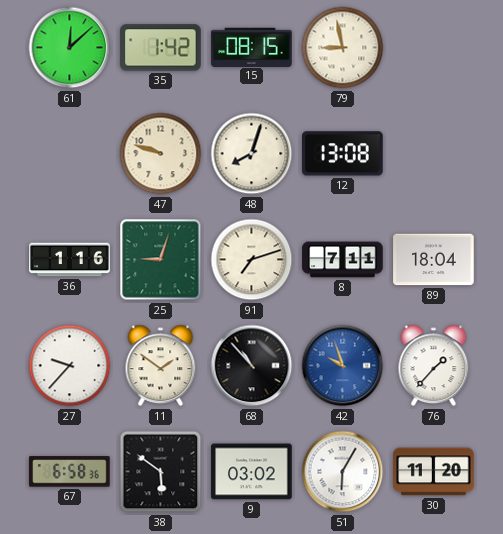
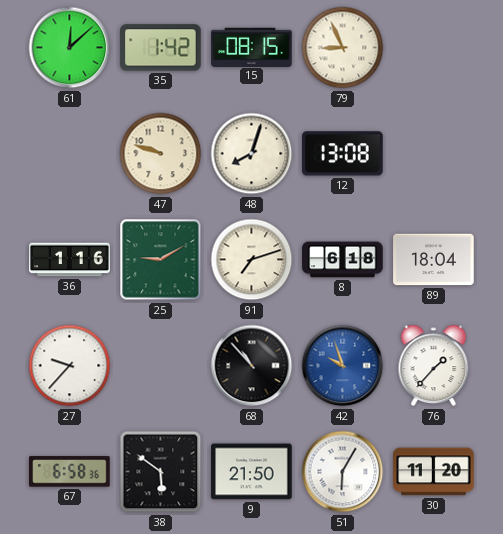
79: 8:58 -> 8:56 (343, 48)
25: 9:03 -> 9:10 (161, 260)
8: 7:11 -> 6:18 (343, 260)
11: 1:51 -> none (161, 366)
9: 03:02 -> 21:50 (252, 472)
